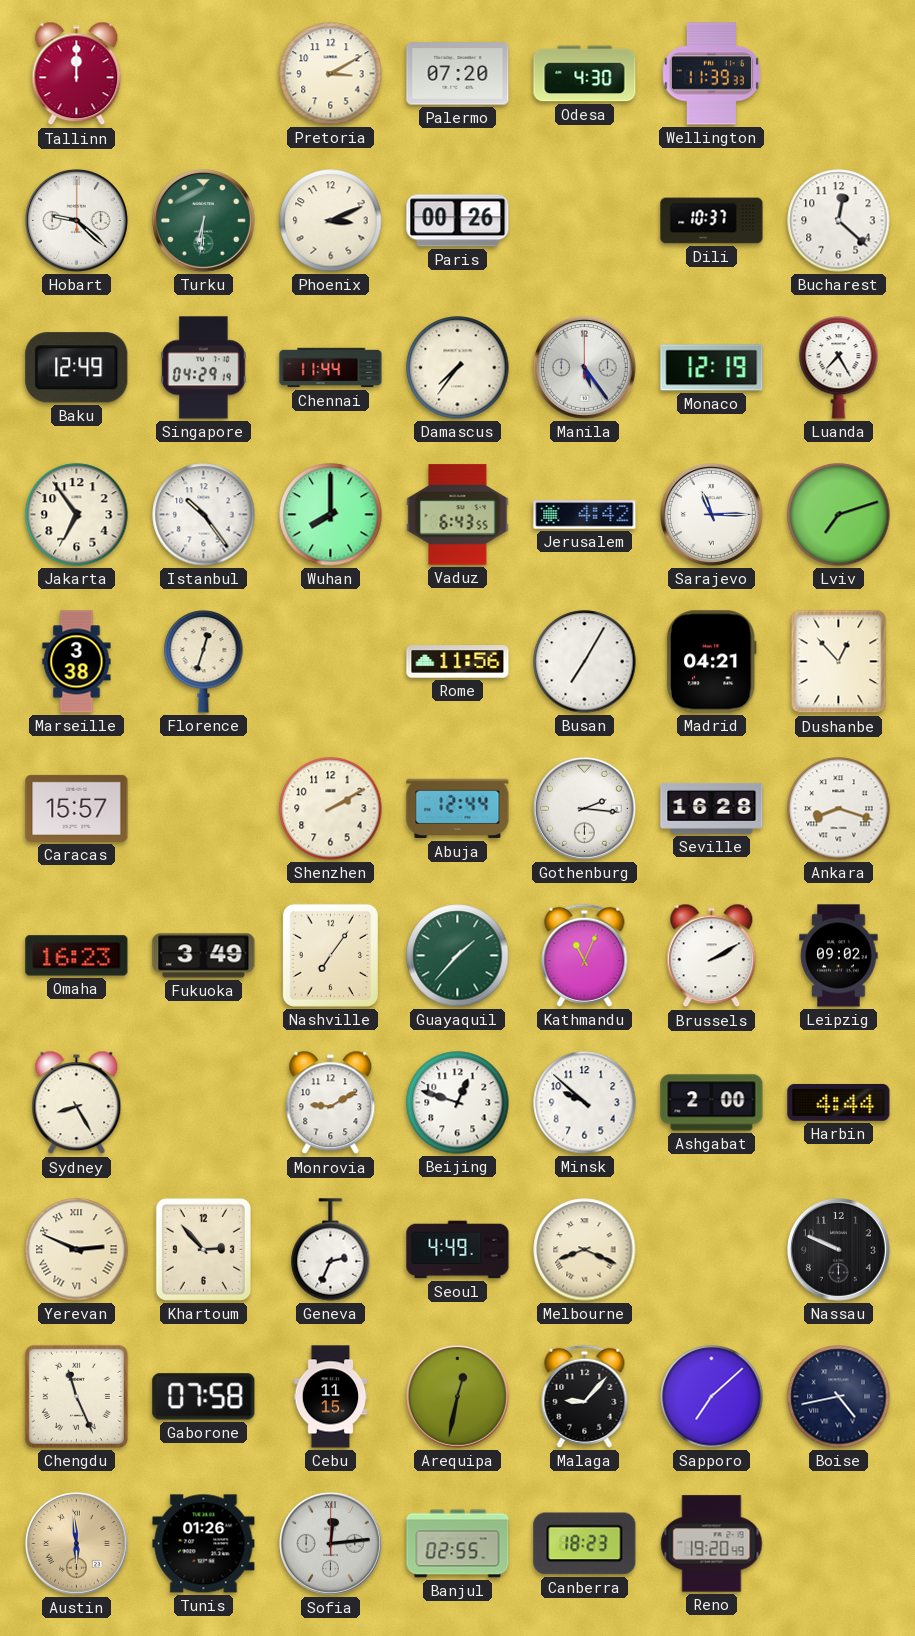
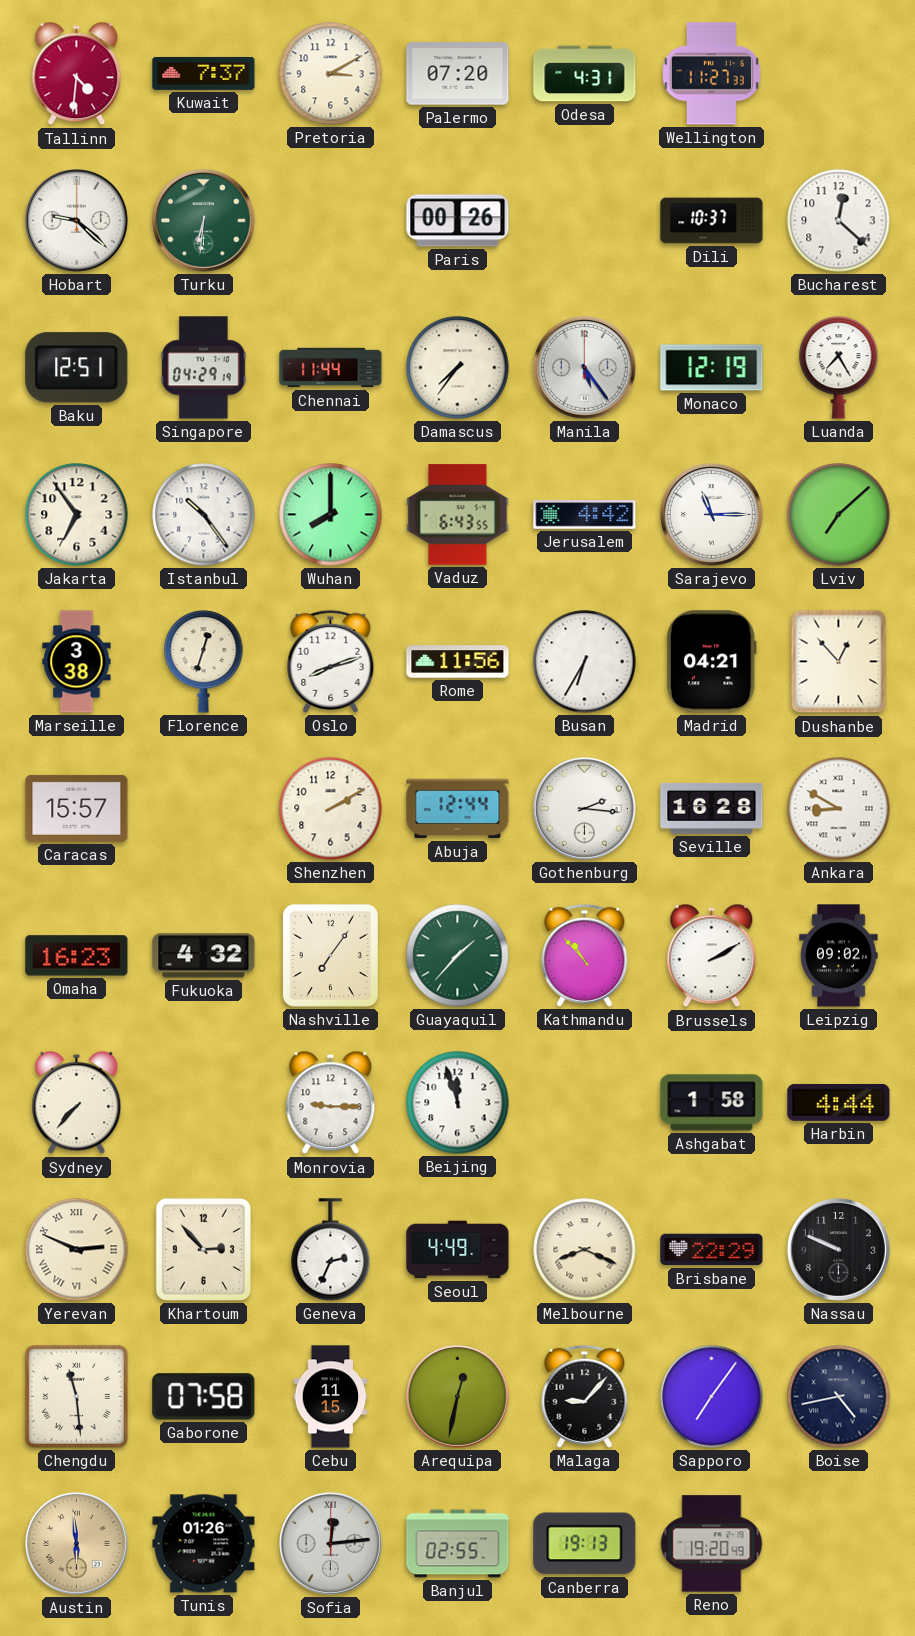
Tallinn: 12:00 -> 4:31 (77, 74)
Kuwait: none -> 7:37 (204, 73)
Odesa: 4:30 -> 4:31 (585, 74)
Wellington: 11:39 -> 11:27 (712, 74)
Phoenix: 3:11 -> none (331, 221)
Baku: 12:49 -> 12:51 (77, 368)
Lviv: 7:12 -> 7:08 (839, 515)
Oslo: none -> 8:12 (331, 661)
Busan: 7:05 -> 6:35 (585, 662)
Ankara: 8:18 -> 8:50 (839, 809)
Fukuoka: 3:49 -> 4:32 (204, 956)
Kathmandu: 11:04 -> 10:53 (585, 955)
Sydney: 8:25 -> 7:37 (77, 1103)
Monrovia: 9:10 -> 9:15 (331, 1103)
Beijing: 12:48 -> 11:57 (458, 1103)
Minsk: 9:52 -> none (585, 1103)
Ashgabat: 2:00 -> 1:58 (712, 1103)
Brisbane: none -> 22:29 (712, 1250)
Chengdu: 11:26 -> 11:29 (76, 1396)
Sapporo: 7:08 -> 7:06 (712, 1397)
Canberra: 18:23 -> 19:13 (585, 1544)
